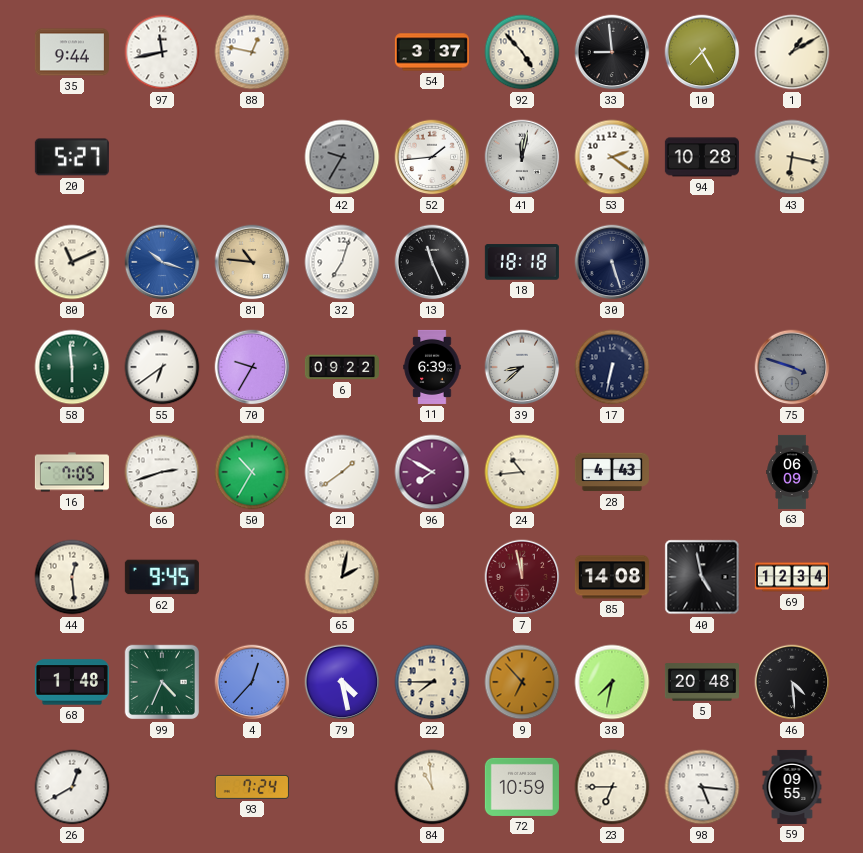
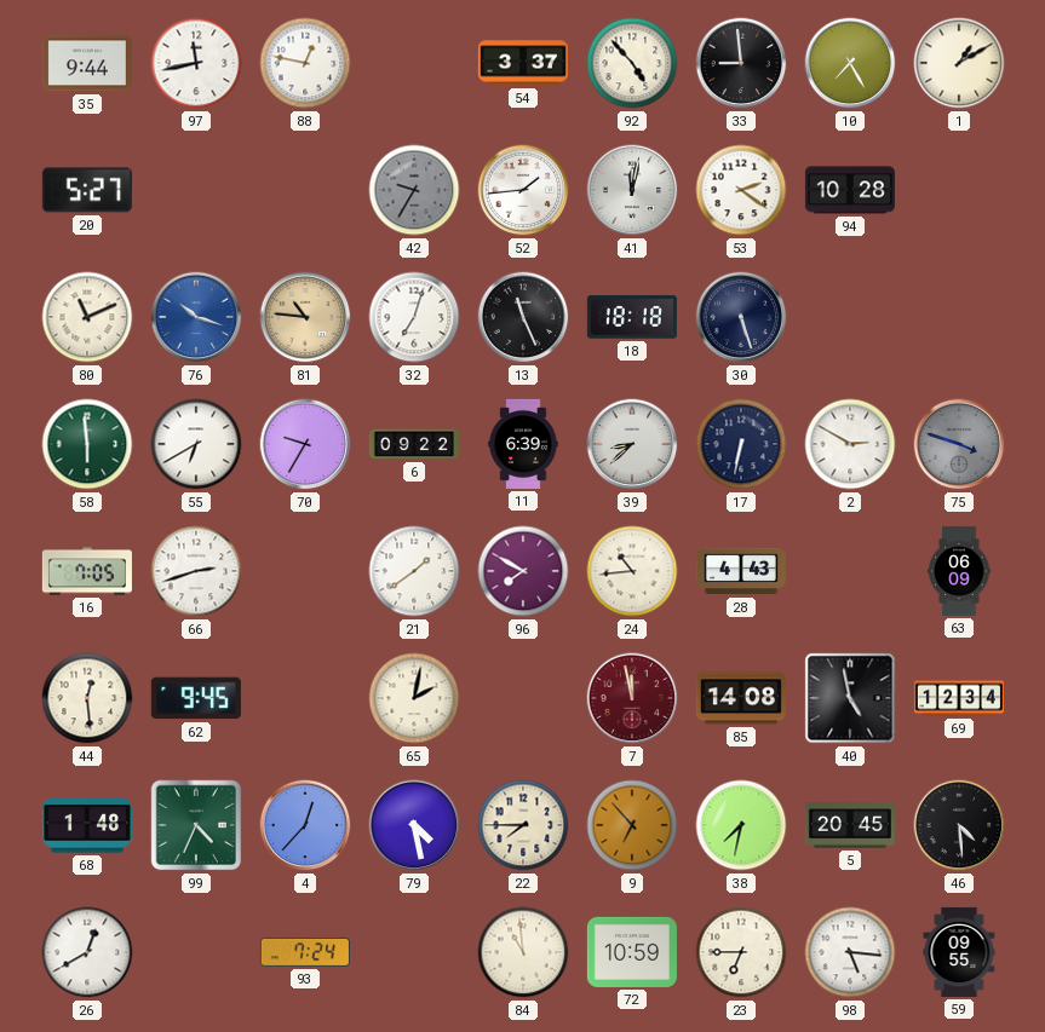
43: 6:17 -> none (792, 157)
55: 6:39 -> 6:40 (196, 444)
2: none -> 2:50 (850, 444)
50: 10:35 -> none (252, 472)
5: 20:48 -> 20:45 (850, 825)
